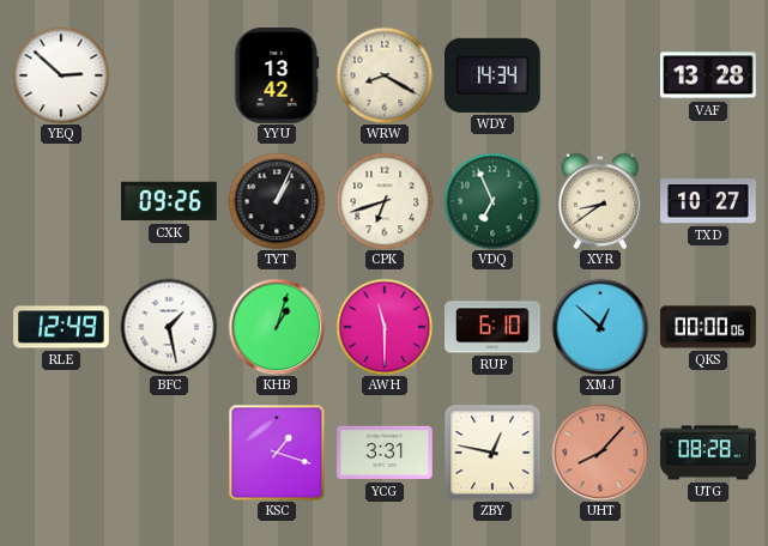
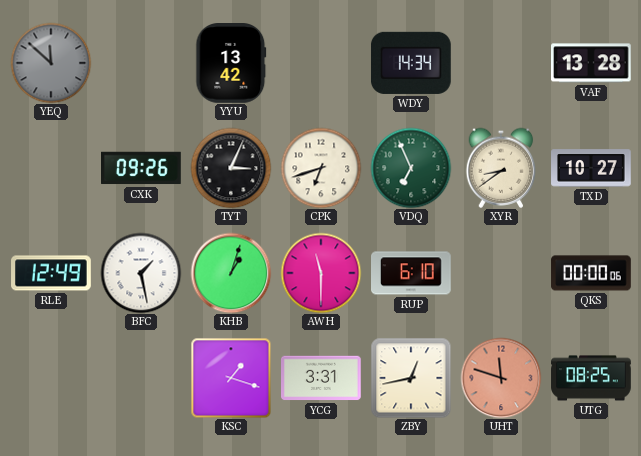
YEQ: 2:52 -> 11:52 (51, 63)
YEQ dial: white -> grey (51, 63)
WRW: 8:20 -> none (385, 75)
TYT: 1:04 -> 3:04 (231, 168)
XMJ: 12:52 -> none (600, 327)
ZBY: 12:47 -> 12:43 (411, 378)
UHT: 8:07 -> 11:48 (501, 378)
UTG: 08:28 -> 08:25 (591, 378)
